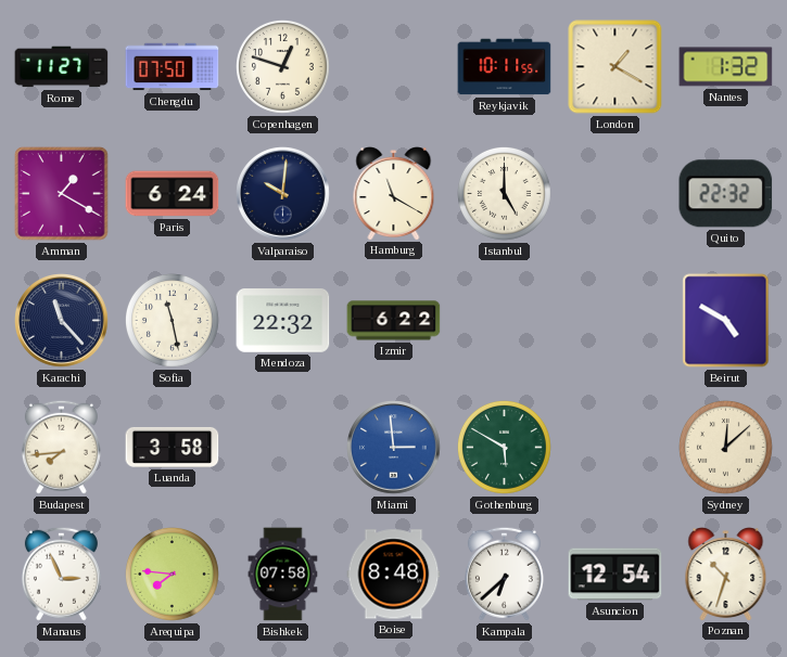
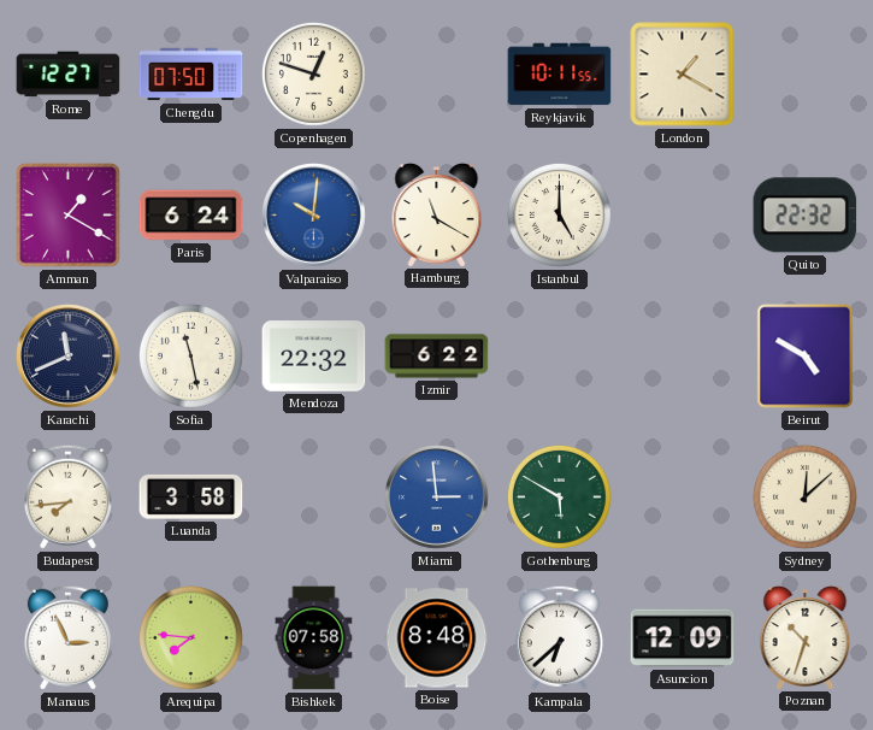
Rome: 11:27 -> 12:27 (69, 75)
Nantes: 1:32 -> none (726, 67)
Valparaiso dial: navy -> blue (314, 216)
Karachi: 11:23 -> 11:41 (69, 357)
Asuncion: 12:54 -> 12:09 (683, 638)
